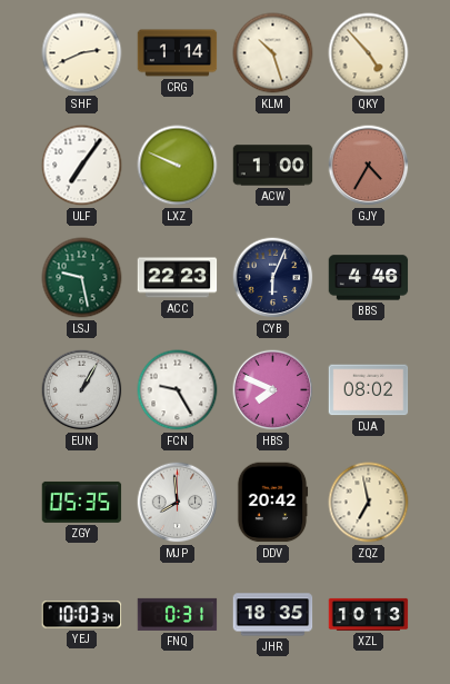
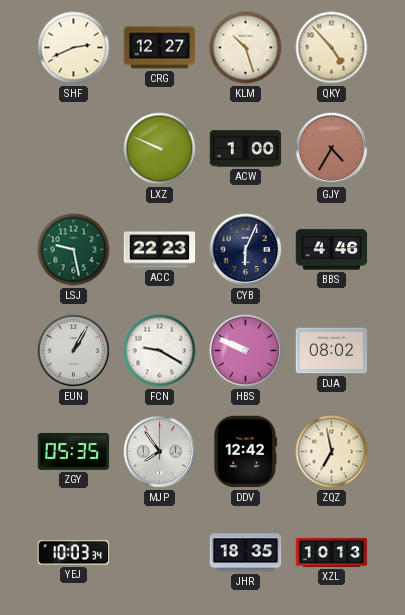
CRG: 1:14 -> 12:27 (160, 48)
ULF: 7:06 -> none (82, 166)
FCN: 9:25 -> 9:20 (160, 351)
HBS: 7:49 -> 9:49 (246, 351)
MJP: 7:59 -> 7:54 (160, 452)
DDV: 20:42 -> 12:42 (245, 452)
FNQ: 0:31 -> none (178, 614)
